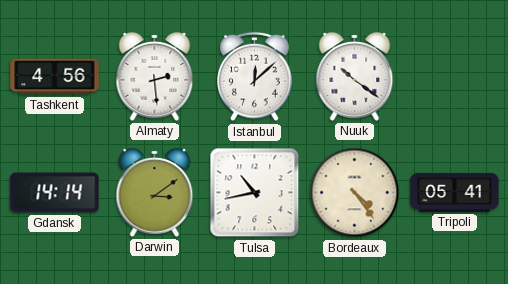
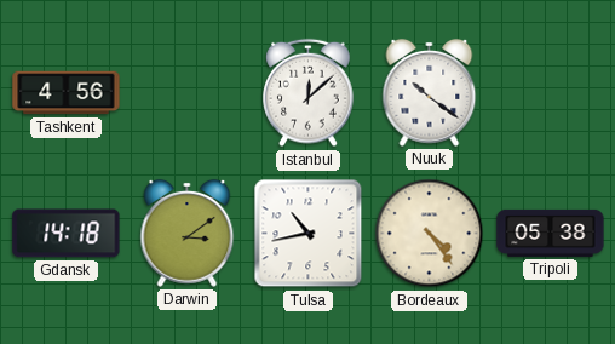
Almaty: 2:29 -> none (155, 76)
Gdansk: 14:14 -> 14:18 (67, 234)
Tripoli: 05:41 -> 05:38 (551, 233)
